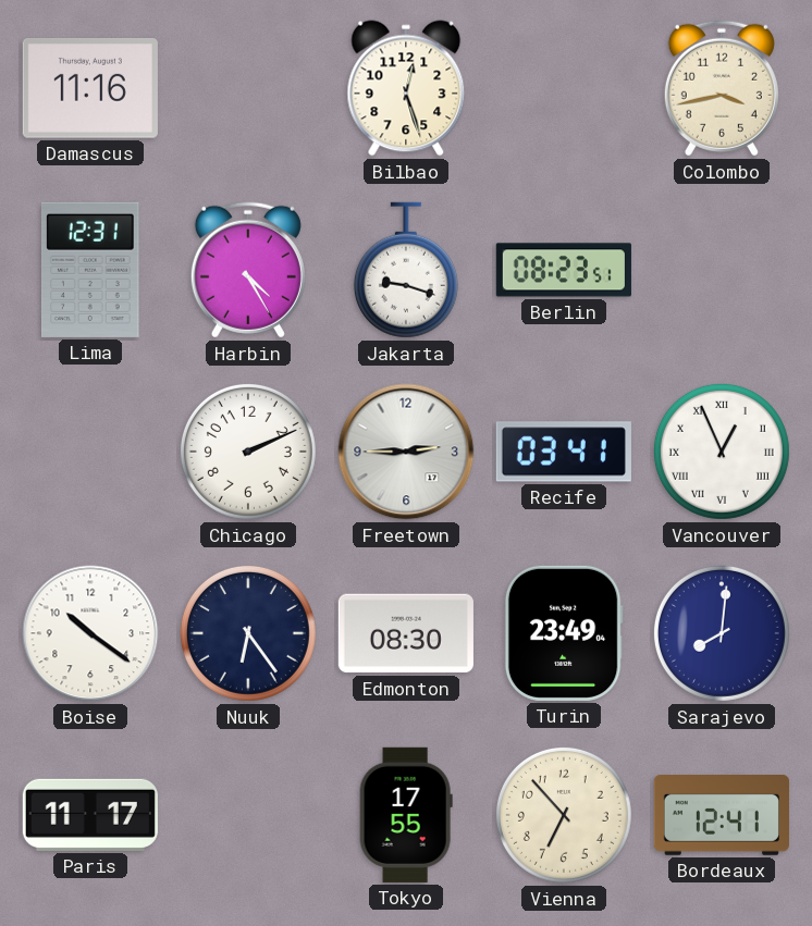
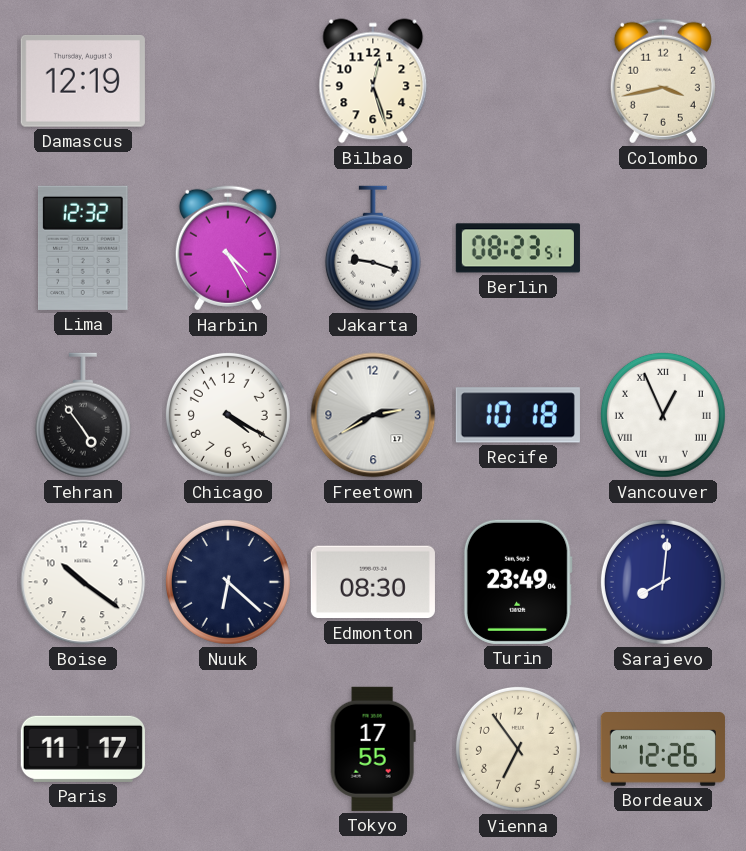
Damascus: 11:16 -> 12:19 (83, 81)
Lima: 12:31 -> 12:32 (84, 248)
Tehran: none -> 4:54 (83, 415)
Chicago: 2:11 -> 4:20 (228, 415)
Freetown: 2:45 -> 2:40 (373, 415)
Recife: 03:41 -> 10:18 (518, 415)
Nuuk: 6:24 -> 6:22 (228, 582)
Vienna: 6:53 -> 6:54 (518, 749)
Bordeaux: 12:41 -> 12:26 (663, 750)
